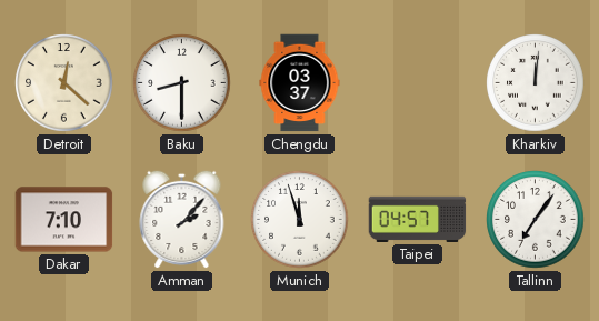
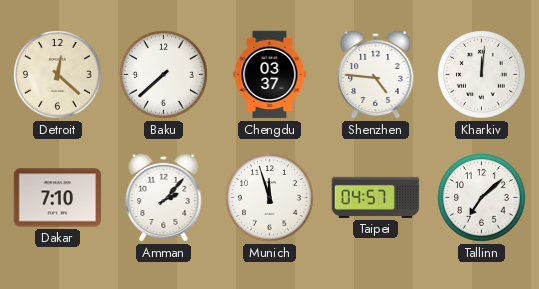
Baku: 8:30 -> 7:38 (164, 75)
Shenzhen: none -> 4:46 (376, 74)
Tallinn: 7:06 -> 7:08 (482, 198)
